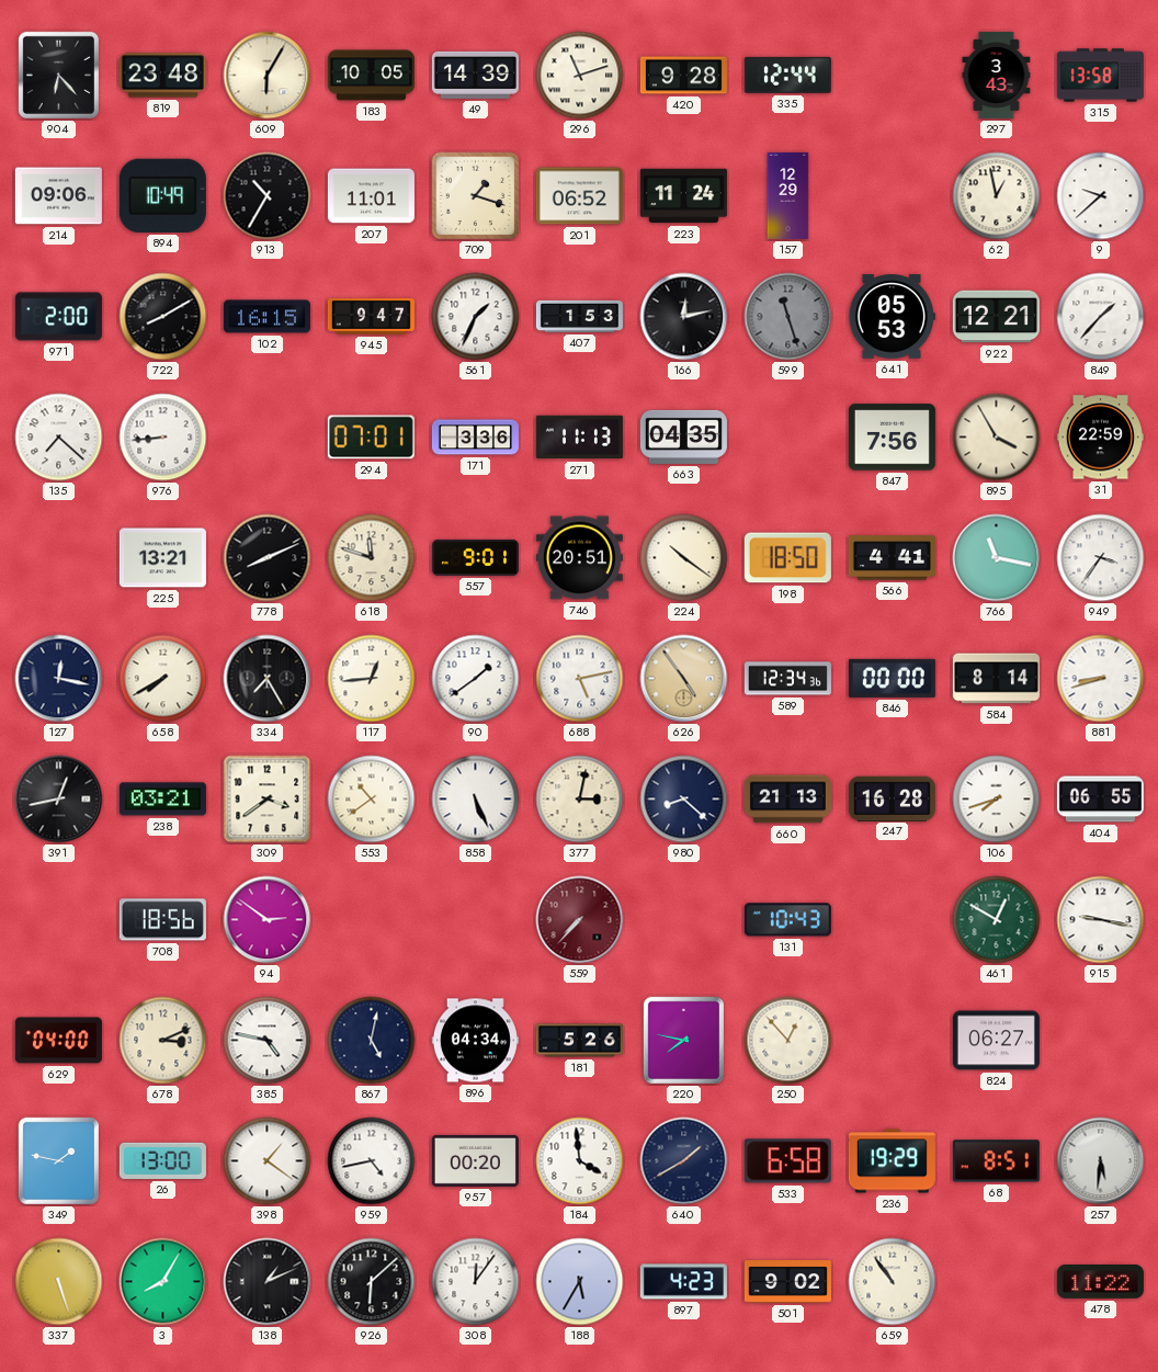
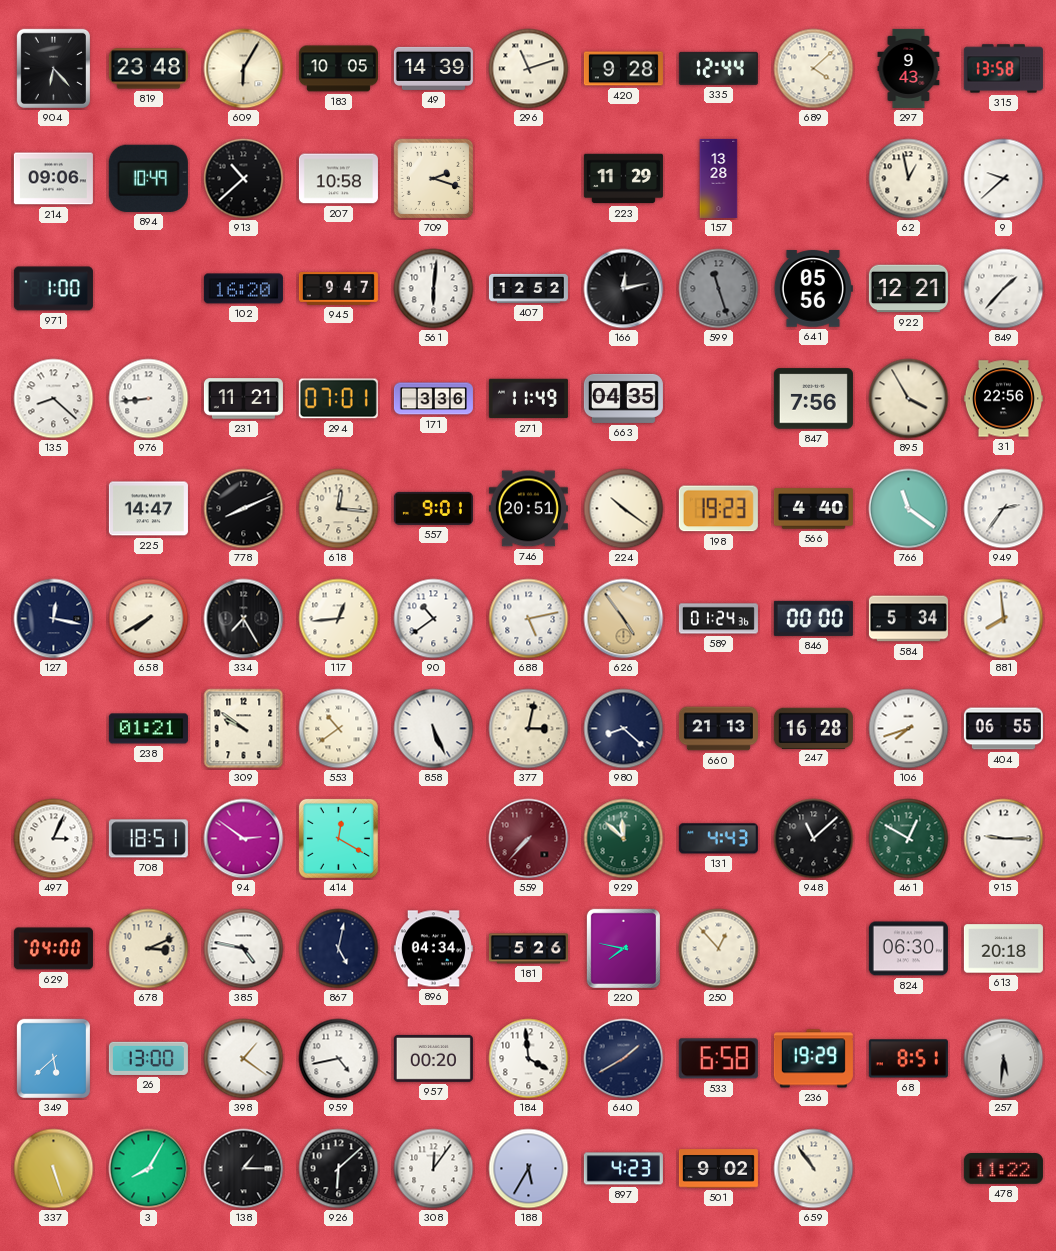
689: none -> 4:08 (814, 69)
297: 3:43 -> 9:43 (909, 68)
913: 10:35 -> 10:38 (244, 179)
207: 11:01 -> 10:58 (338, 179)
709: 1:18 -> 2:18 (434, 179)
201: 06:52 -> none (579, 196)
223: 11:24 -> 11:29 (623, 179)
157: 12:29 -> 13:28 (719, 178)
971: 2:00 -> 1:00 (53, 289)
722: 8:10 -> none (163, 317)
102: 16:15 -> 16:20 (243, 289)
561: 1:34 -> 6:01 (434, 289)
407: 1:53 -> 12:52 (528, 288)
641: 05:53 -> 05:56 (813, 289)
135: 7:22 -> 8:22 (54, 399)
231: none -> 11:21 (243, 399)
271: 11:13 -> 11:49 (528, 399)
31: 22:59 -> 22:56 (1003, 399)
225: 13:21 -> 14:47 (148, 509)
618: 11:48 -> 12:16 (339, 509)
198: 18:50 -> 19:23 (718, 509)
566: 4:41 -> 4:40 (813, 509)
766: 11:17 -> 11:21 (909, 509)
949: 3:36 -> 2:36 (1004, 509)
90: 1:39 -> 10:39 (434, 619)
589: 12:34 -> 01:24 (718, 619)
584: 8:14 -> 5:34 (908, 619)
881: 8:42 -> 7:59 (1004, 619)
391: 12:43 -> none (59, 800)
238: 03:21 -> 01:21 (148, 729)
309: 3:39 -> 9:51 (244, 729)
497: none -> 3:04 (54, 839)
708: 18:56 -> 18:51 (148, 839)
414: none -> 12:20 (338, 838)
929: none -> 11:52 (624, 839)
131: 10:43 -> 4:43 (718, 839)
948: none -> 11:08 (814, 839)
915: 9:17 -> 9:15 (1004, 839)
824: 06:27 -> 06:30 (908, 949)
613: none -> 20:18 (1003, 949)
349: 1:47 -> 5:38 (53, 1058)
138: 1:11 -> 1:15 (244, 1169)
